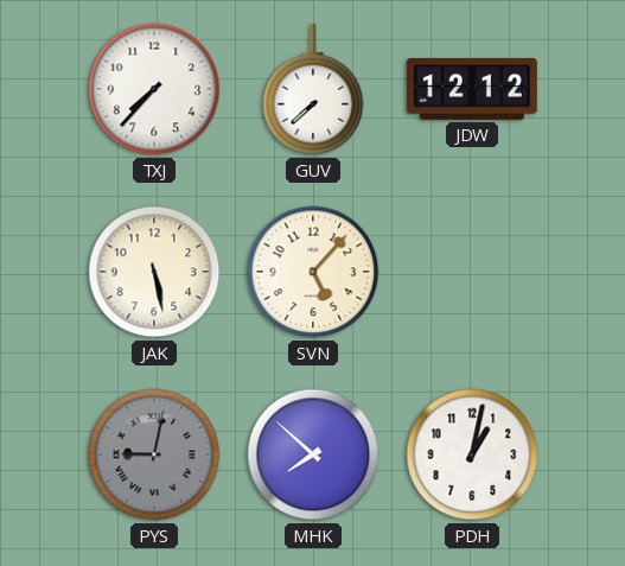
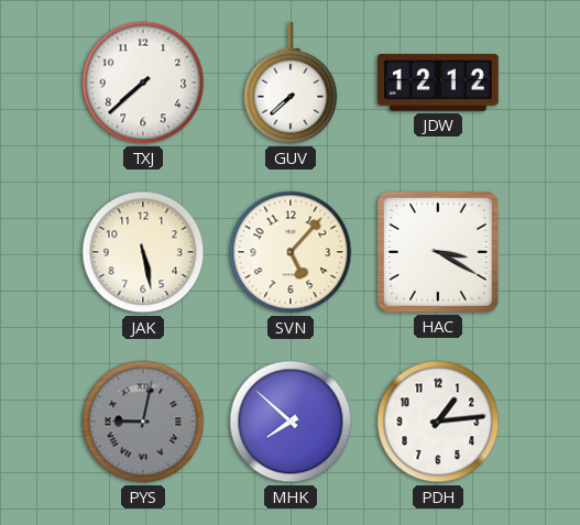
TXJ: 7:37 -> 7:38 (143, 83)
HAC: none -> 3:20 (438, 252)
PDH: 1:02 -> 1:14 (438, 422)
